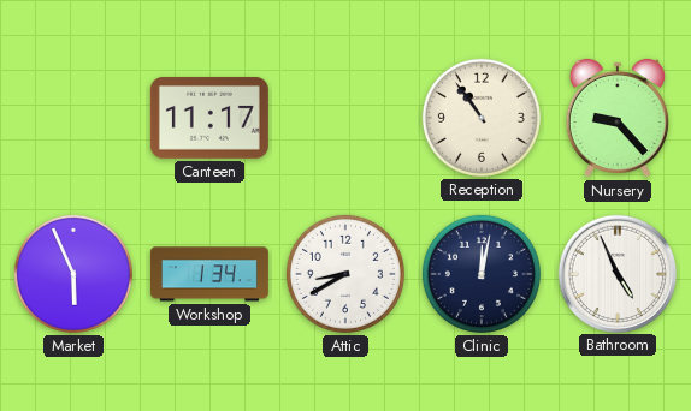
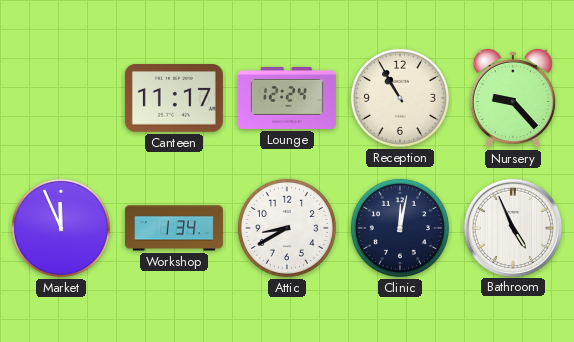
Lounge: none -> 12:24 (287, 98)
Reception: 10:54 -> 10:55 (400, 98)
Market: 5:56 -> 11:56 (61, 228)
